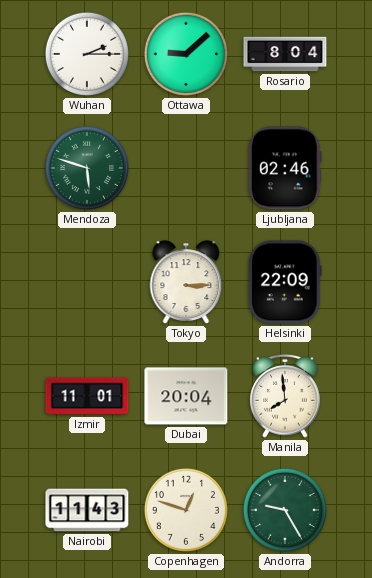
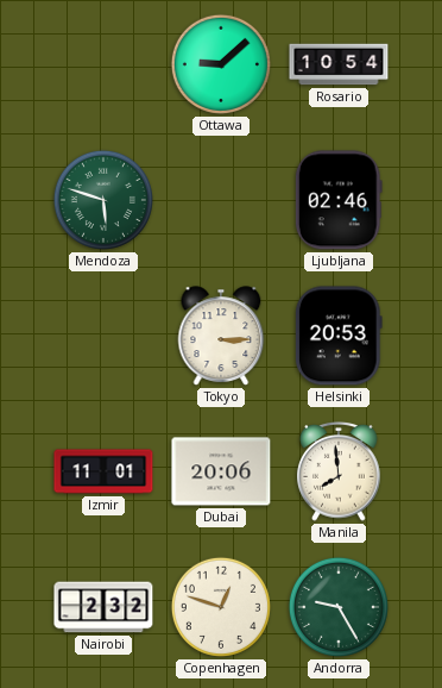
Wuhan: 2:15 -> none (87, 54)
Rosario: 8:04 -> 10:54 (339, 64)
Helsinki: 22:09 -> 20:53 (339, 336)
Dubai: 20:04 -> 20:06 (221, 471)
Nairobi: 11:43 -> 2:32 (103, 607)
